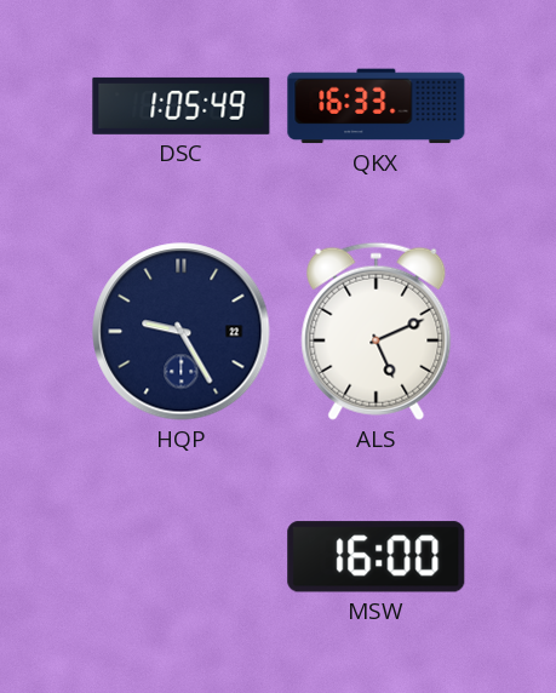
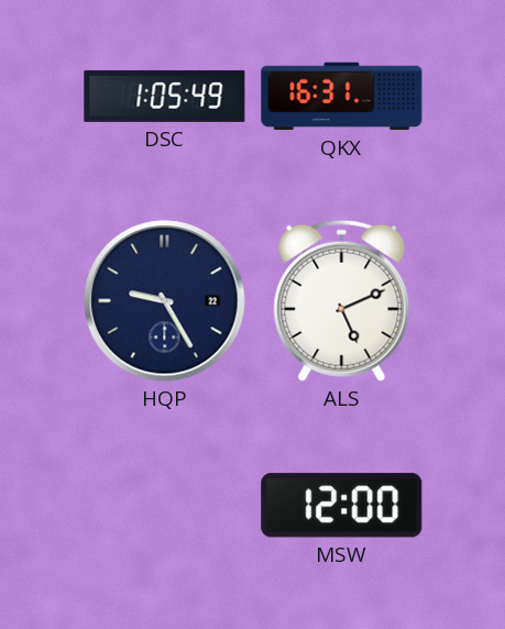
QKX: 16:33 -> 16:31 (342, 97)
MSW: 16:00 -> 12:00 (342, 506)
